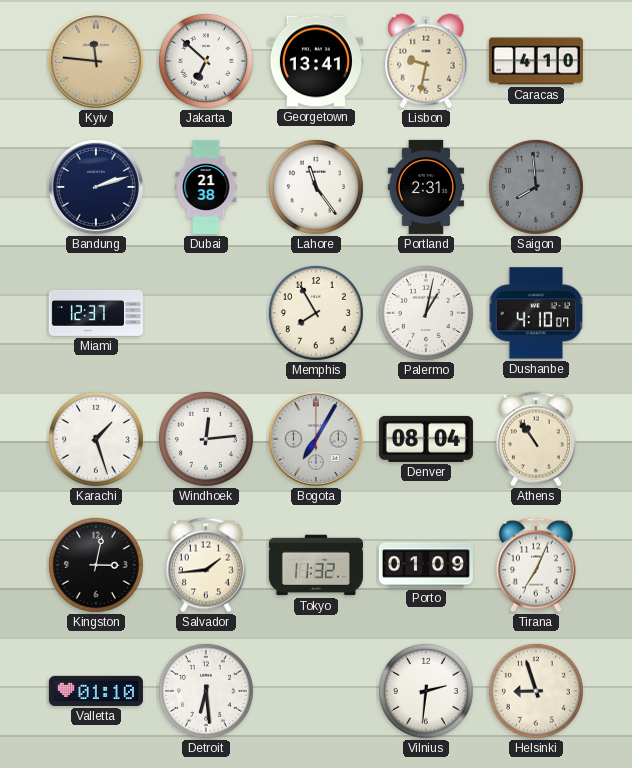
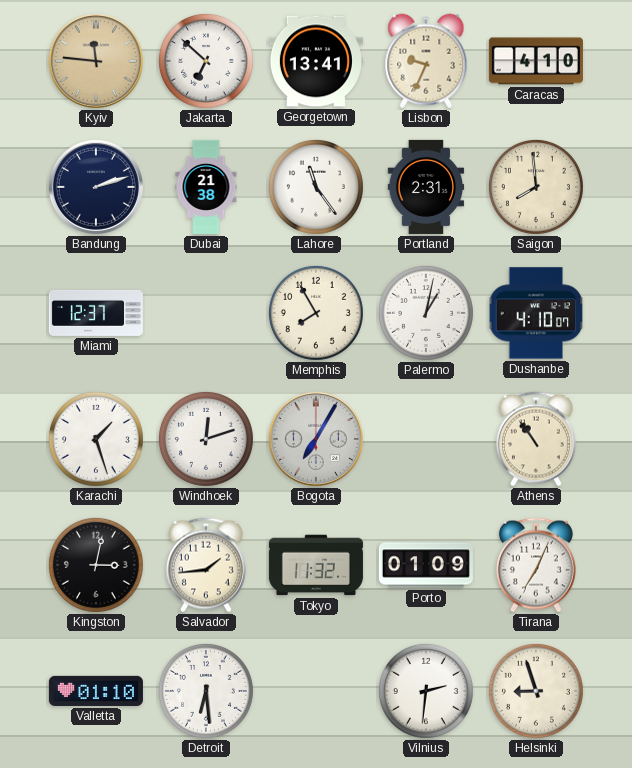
Lisbon: 9:32 -> 9:34 (426, 61)
Saigon dial: grey -> cream (536, 187)
Windhoek: 12:14 -> 12:12 (206, 439)
Denver: 08:04 -> none (426, 439)
